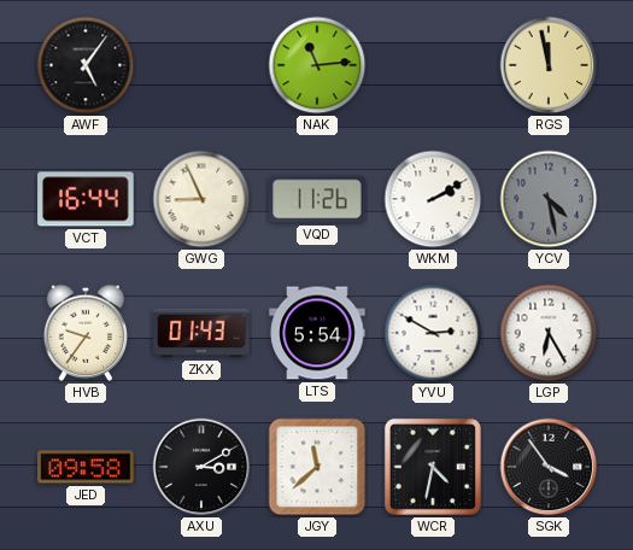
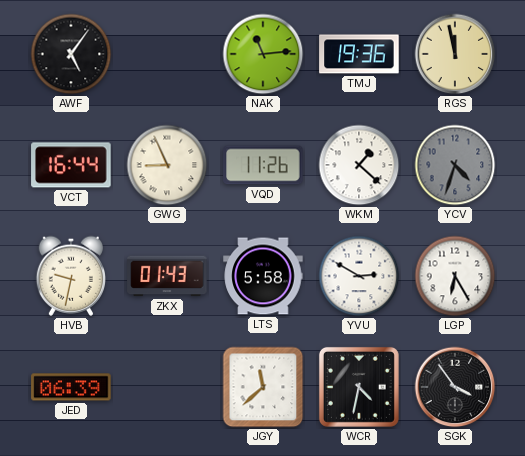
TMJ: none -> 19:36 (359, 54)
WKM: 2:10 -> 1:22 (359, 165)
YCV: 4:28 -> 4:33 (455, 165)
HVB: 9:36 -> 9:32 (70, 276)
LTS: 5:54 -> 5:58 (263, 276)
JED: 09:58 -> 06:39 (71, 387)
AXU: 3:10 -> none (201, 467)
